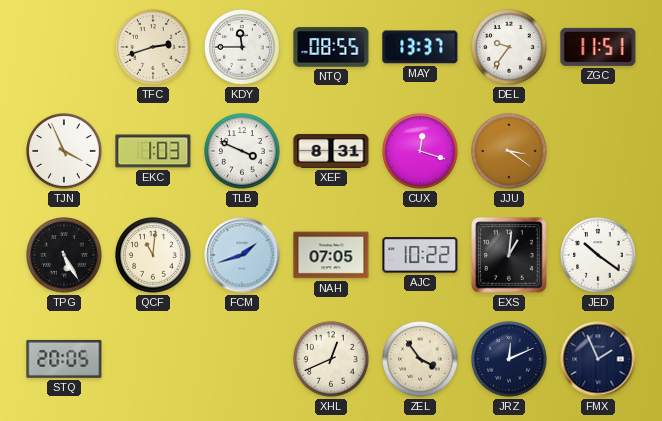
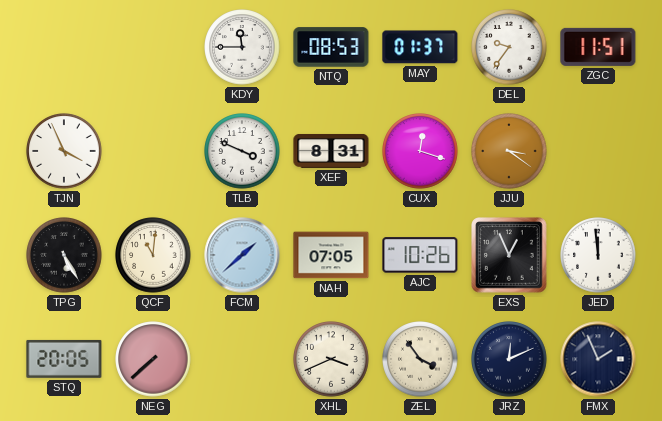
TFC: 2:42 -> none (153, 47)
NTQ: 08:55 -> 08:53 (331, 47)
MAY: 13:37 -> 01:37 (420, 47)
EKC: 1:03 -> none (153, 151)
FCM: 1:42 -> 1:38 (242, 255)
AJC: 10:22 -> 10:26 (420, 255)
EXS: 1:01 -> 12:56 (509, 255)
JED: 10:21 -> 11:59 (598, 255)
NEG: none -> 7:38 (153, 359)
XHL: 12:41 -> 3:41 (331, 359)
